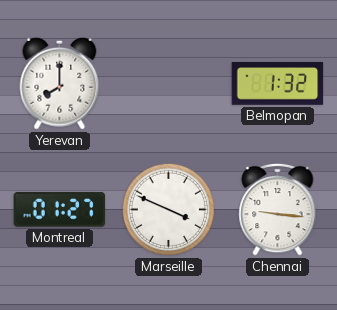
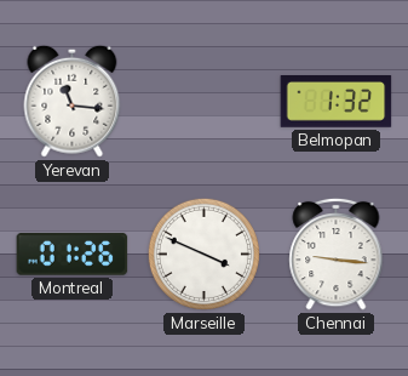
Yerevan: 8:00 -> 11:16 (73, 101)
Montreal: 01:27 -> 01:26 (73, 255)
